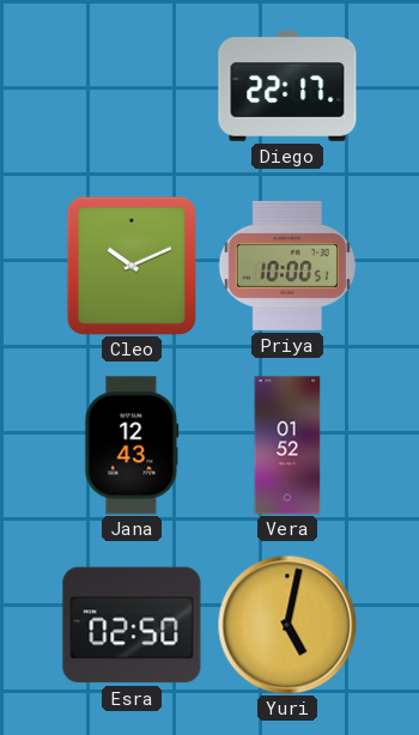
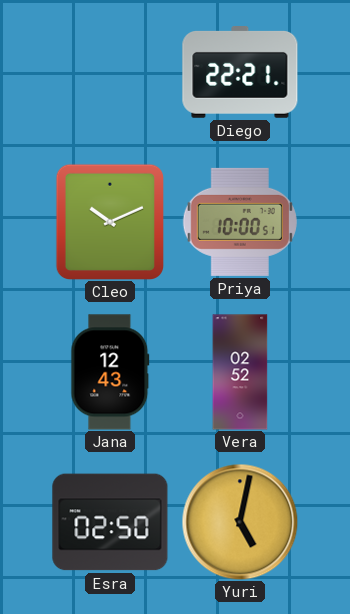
Diego: 22:17 -> 22:21 (240, 73)
Vera: 01:52 -> 02:52 (240, 372)
